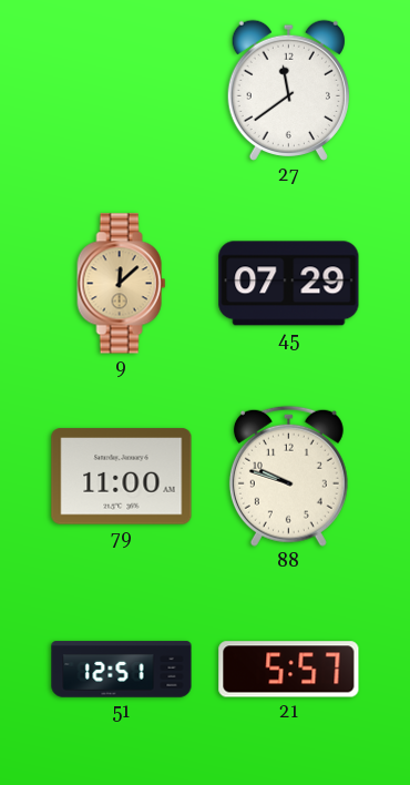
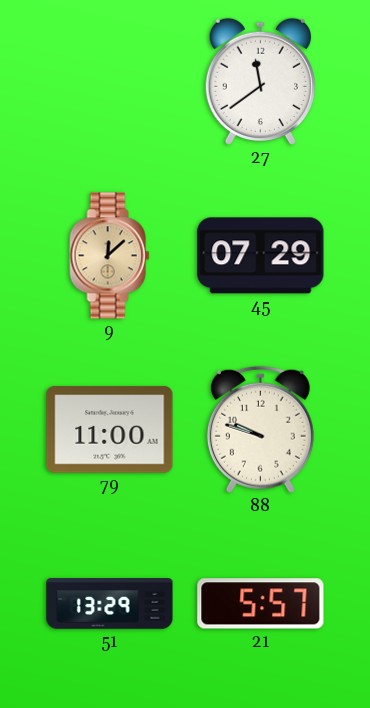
51: 12:51 -> 13:29 (110, 604)
